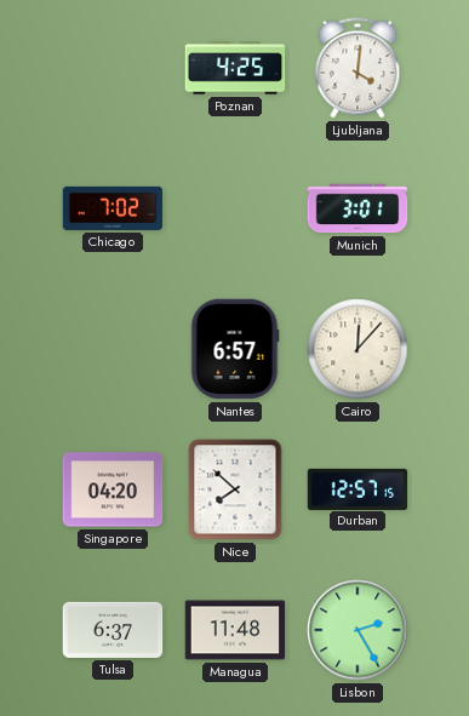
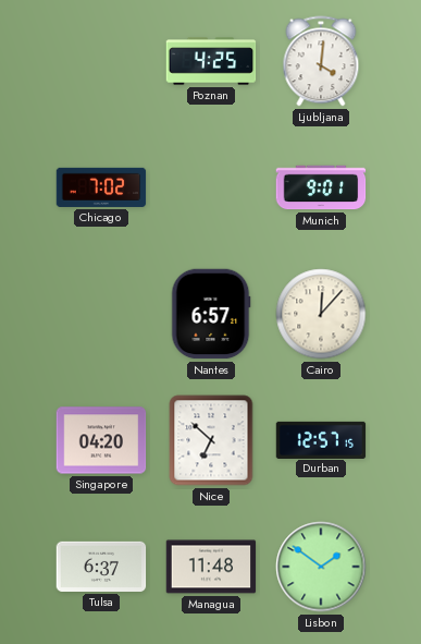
Munich: 3:01 -> 9:01 (321, 187)
Nice: 7:52 -> 6:52 (211, 440)
Lisbon: 2:25 -> 1:51 (321, 567)
